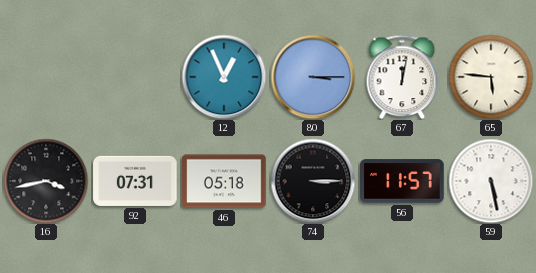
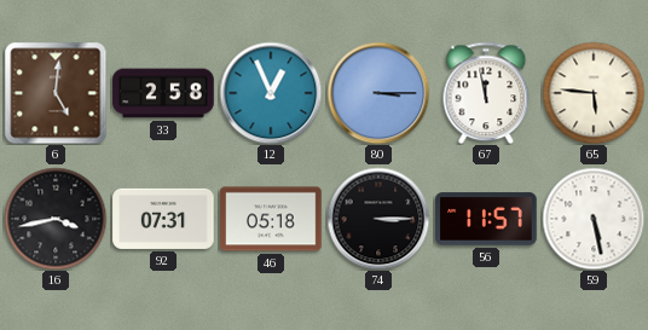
6: none -> 5:01 (56, 93)
33: none -> 2:58 (163, 93)
67: 12:02 -> 11:58 (486, 93)
